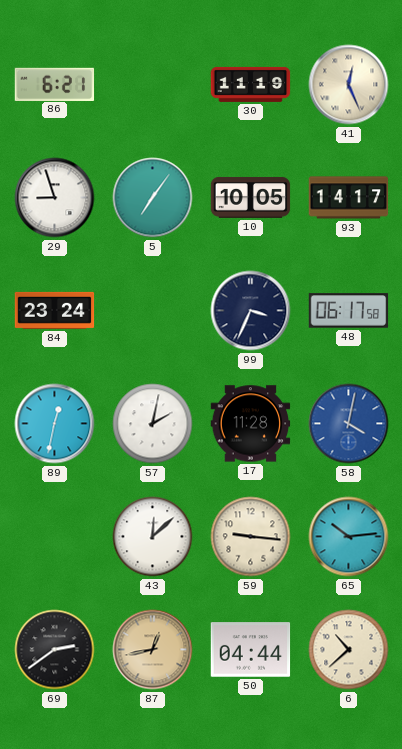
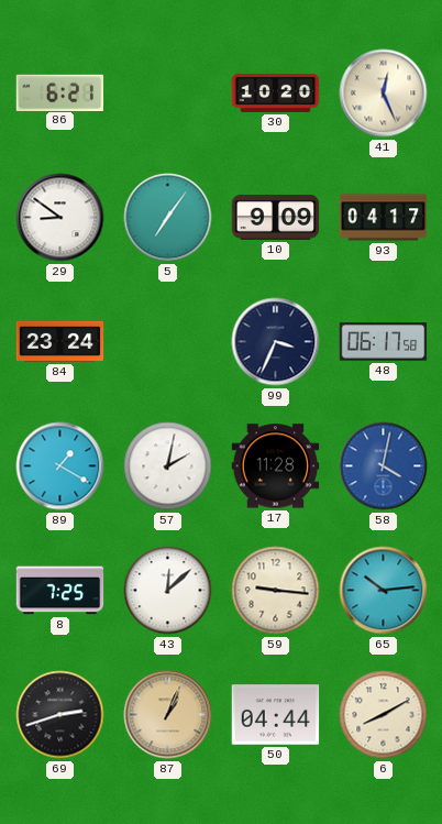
30: 11:19 -> 10:20 (276, 92)
29: 8:57 -> 8:51 (60, 218)
10: 10:05 -> 9:09 (276, 218)
93: 14:17 -> 04:17 (384, 218)
89: 12:32 -> 1:20 (60, 466)
8: none -> 7:25 (60, 591)
69: 2:39 -> 2:42 (60, 715)
87: 12:43 -> 1:04 (168, 715)
6: 10:38 -> 8:10 (384, 715)
